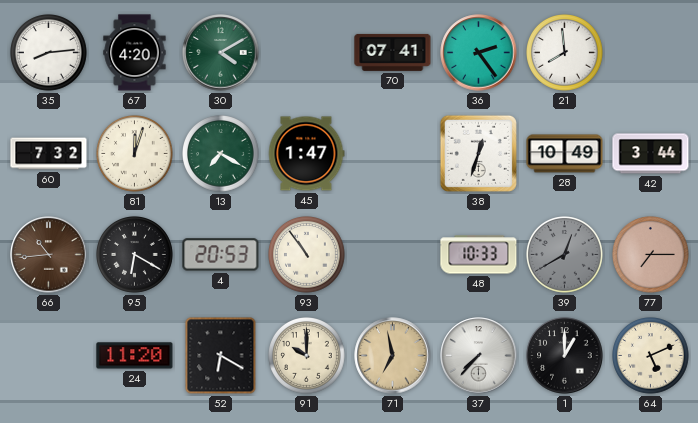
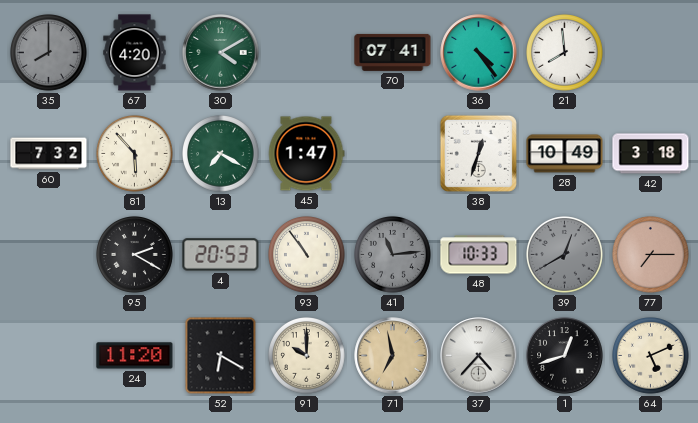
35: 8:14 -> 8:00 (49, 53)
35 dial: white -> grey (49, 53)
36: 2:24 -> 4:24 (479, 53)
81: 12:03 -> 5:53 (135, 154)
42: 3:44 -> 3:18 (651, 154)
66: 10:44 -> none (49, 255)
95: 6:20 -> 2:20 (135, 255)
41: none -> 11:14 (393, 255)
37: 7:37 -> 4:37 (479, 356)
1: 1:00 -> 12:42 (565, 356)
